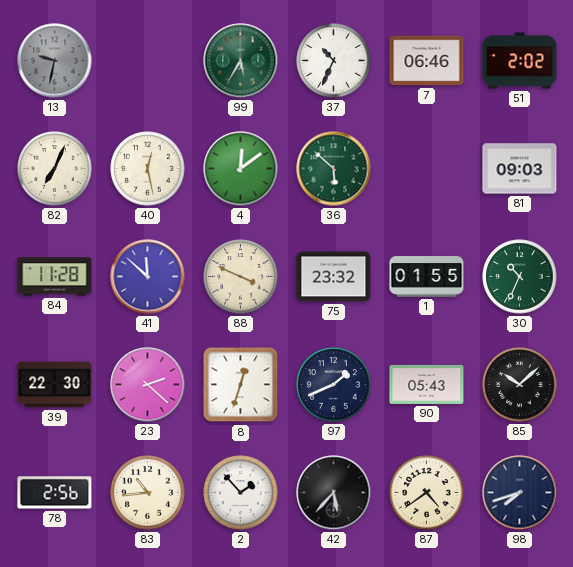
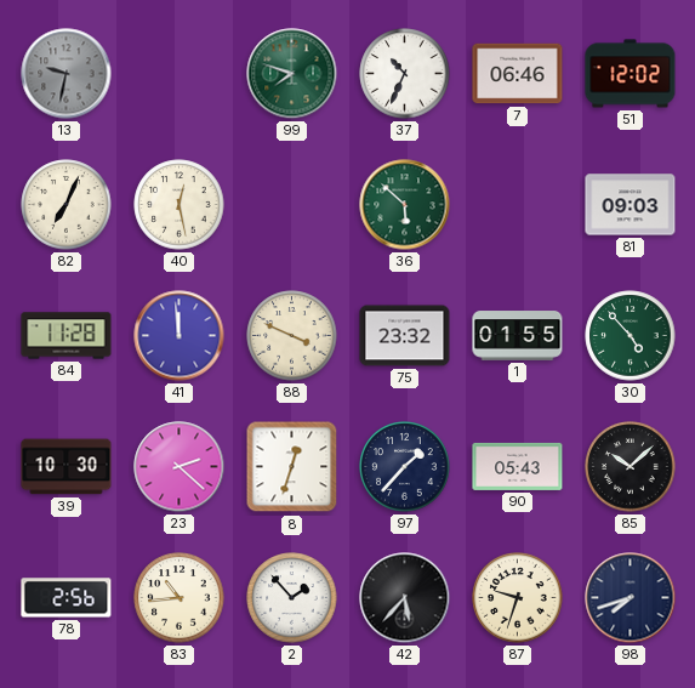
99: 5:35 -> 7:48 (292, 74)
51: 2:02 -> 12:02 (631, 74)
4: 12:09 -> none (241, 169)
41: 11:52 -> 11:59 (180, 336)
30: 10:34 -> 4:53 (631, 336)
39: 22:30 -> 10:30 (67, 467)
97: 1:41 -> 1:37 (405, 467)
87: 4:39 -> 9:33 (518, 598)
